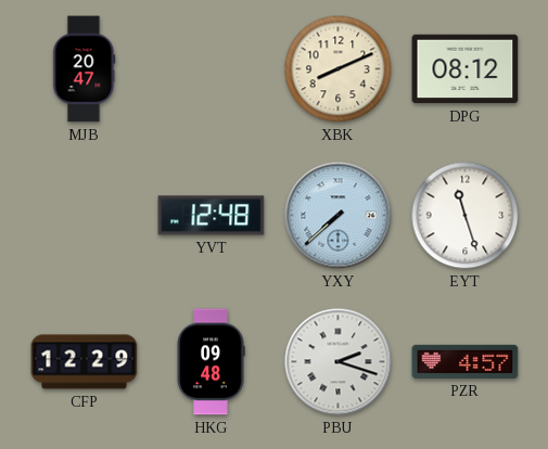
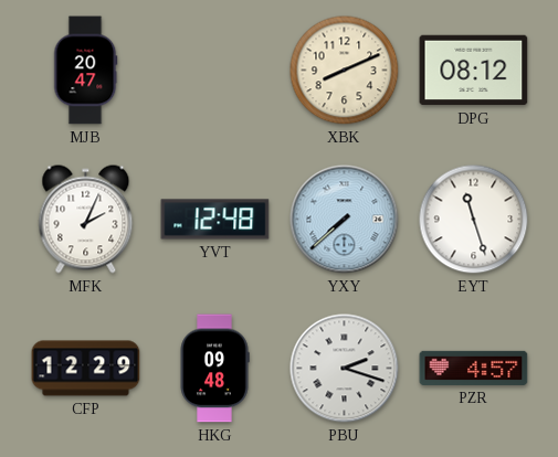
MFK: none -> 2:04 (86, 220)
